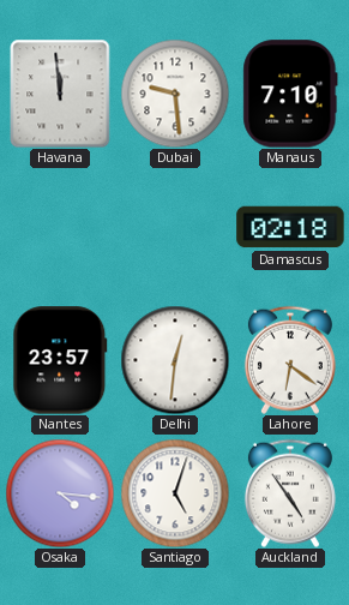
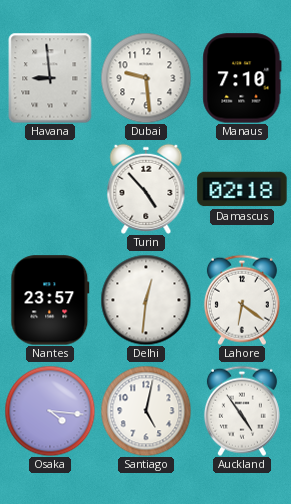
Havana: 11:59 -> 8:59 (50, 78)
Turin: none -> 4:53 (146, 189)
Santiago: 5:03 -> 5:02 (146, 411)
